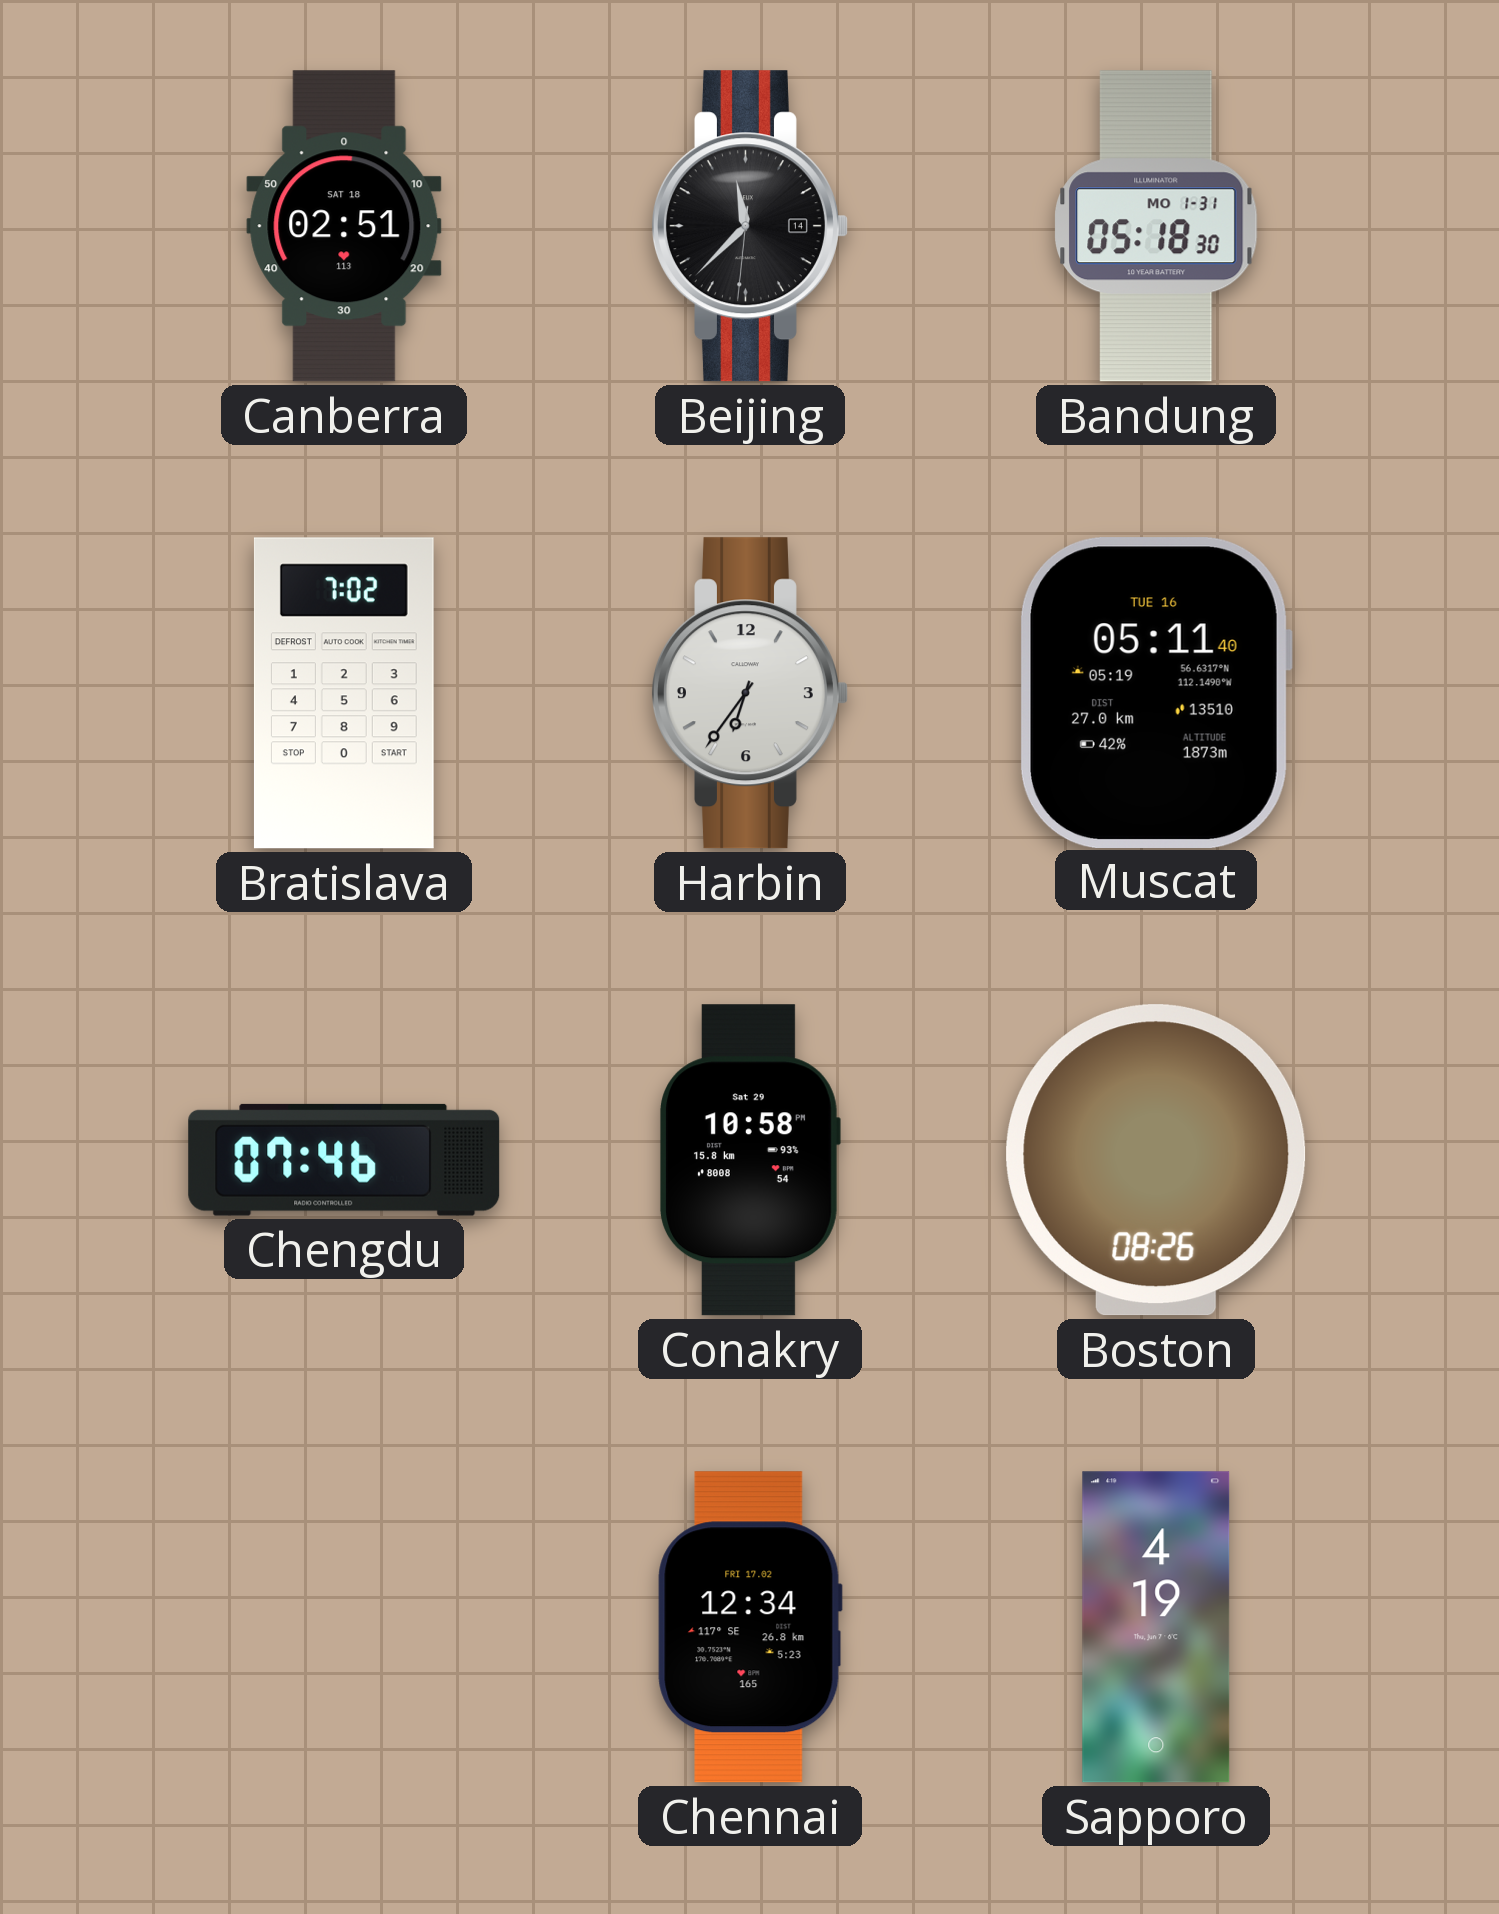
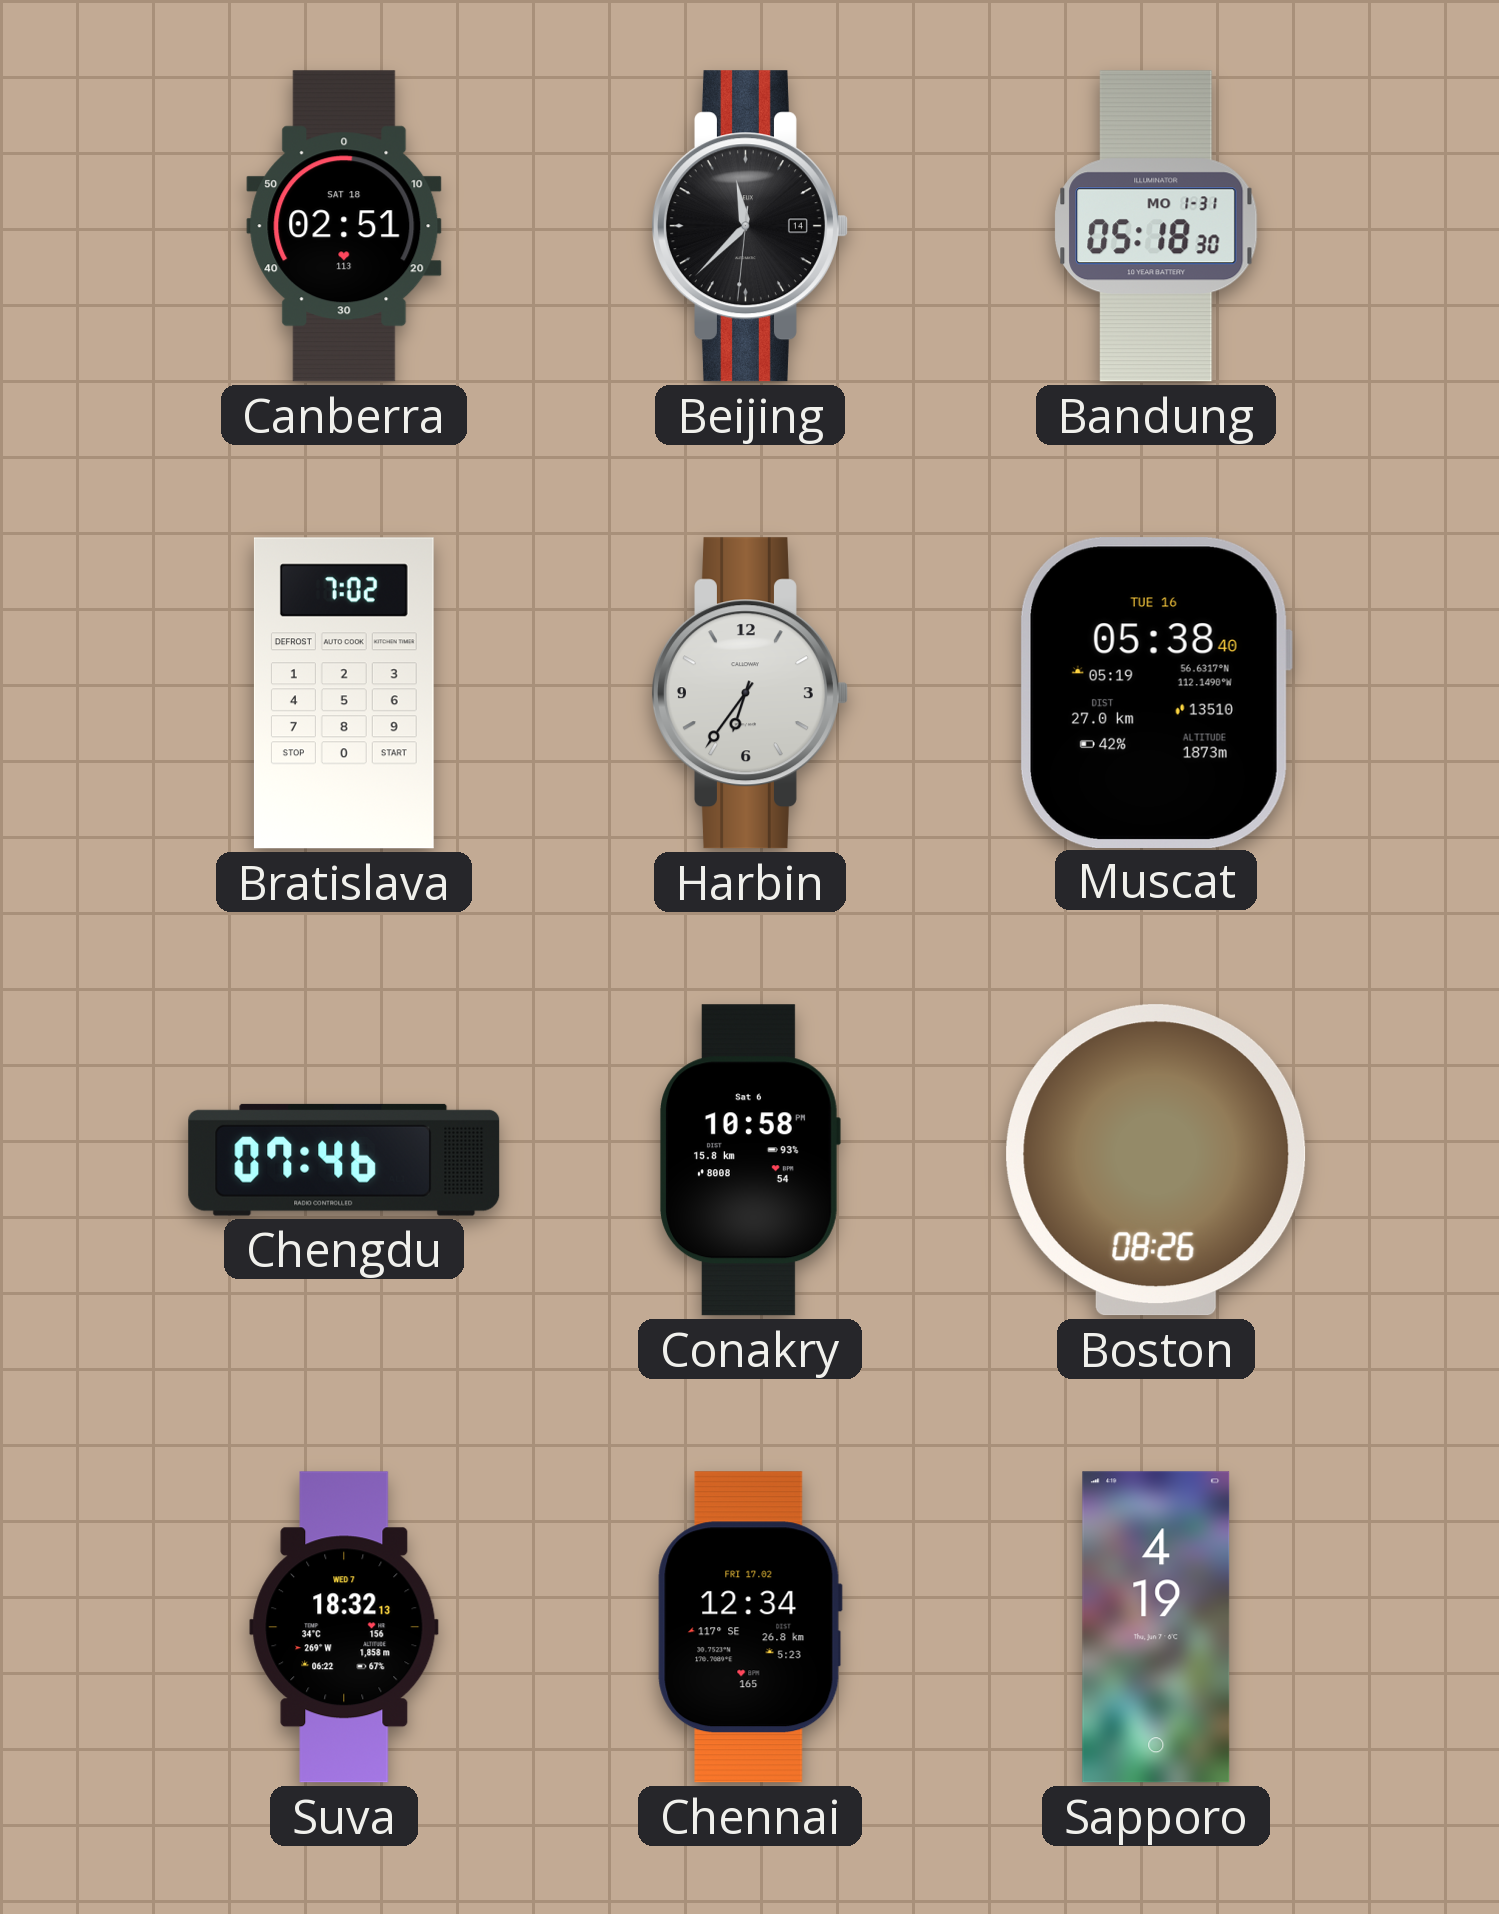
Muscat: 05:11 -> 05:38 (1155, 692)
Conakry date: Sat 29 -> Sat 6 (750, 1160)
Suva: none -> 18:32 (344, 1627)
